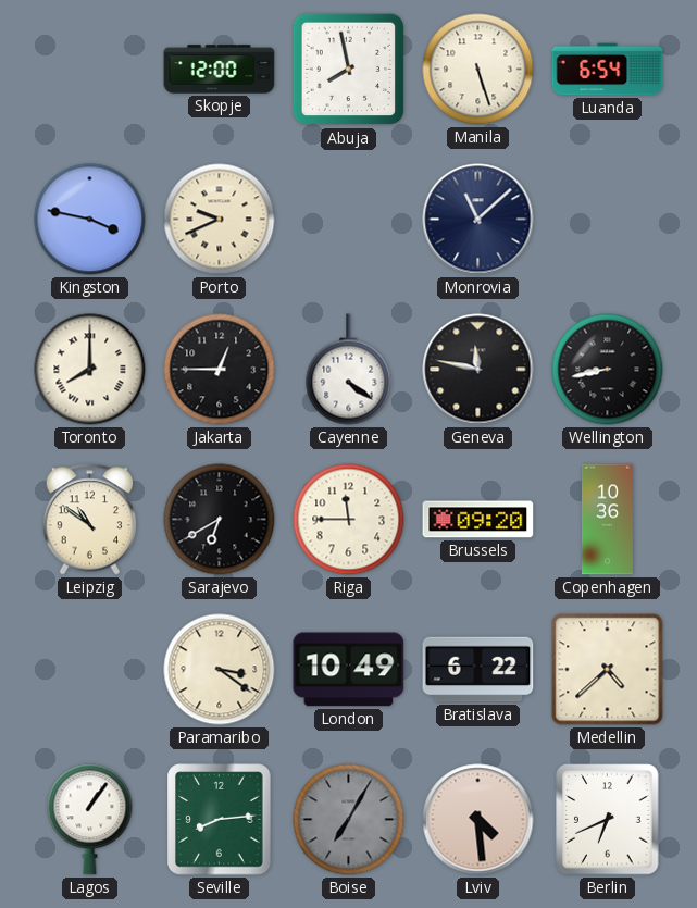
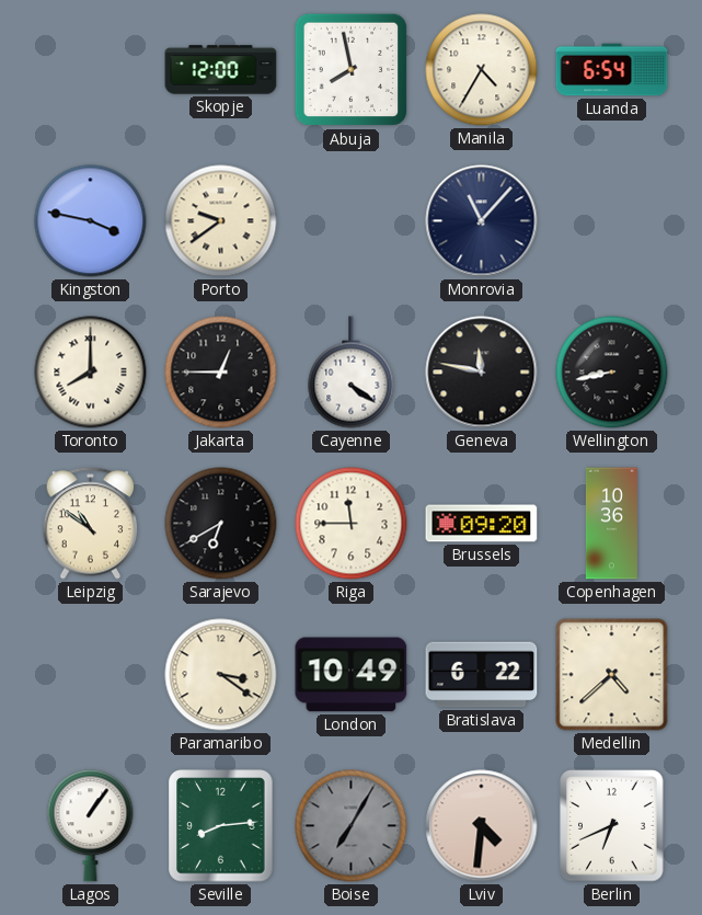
Manila: 5:27 -> 4:35 (482, 70)
Porto: 9:41 -> 9:39 (221, 221)
Monrovia: 11:08 -> 11:07 (482, 221)
Lviv: 4:29 -> 4:31 (482, 826)
